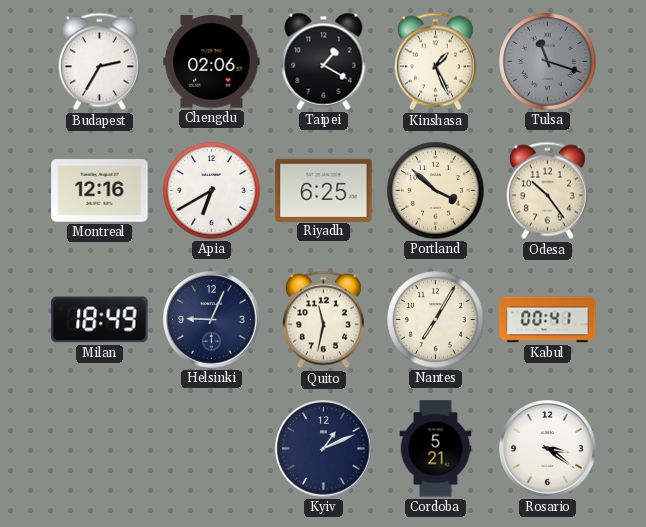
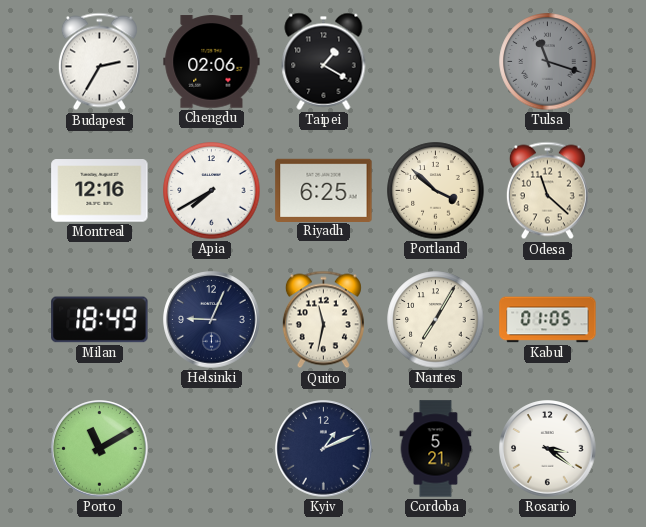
Kinshasa: 1:26 -> none (435, 62)
Apia: 6:40 -> 7:40 (212, 191)
Odesa: 10:24 -> 11:22 (547, 191)
Kabul: 00:41 -> 01:05 (548, 320)
Porto: none -> 11:10 (100, 449)
